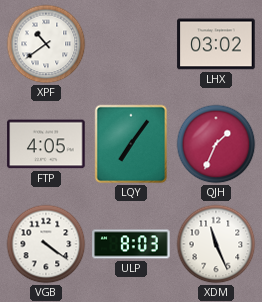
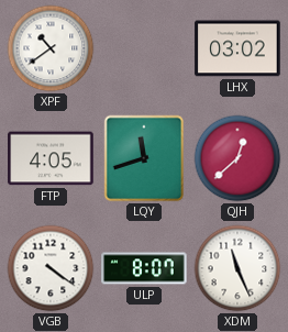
LQY: 7:06 -> 11:42 (144, 158)
QJH: 1:34 -> 12:38 (237, 158)
ULP: 8:03 -> 8:07 (144, 268)
